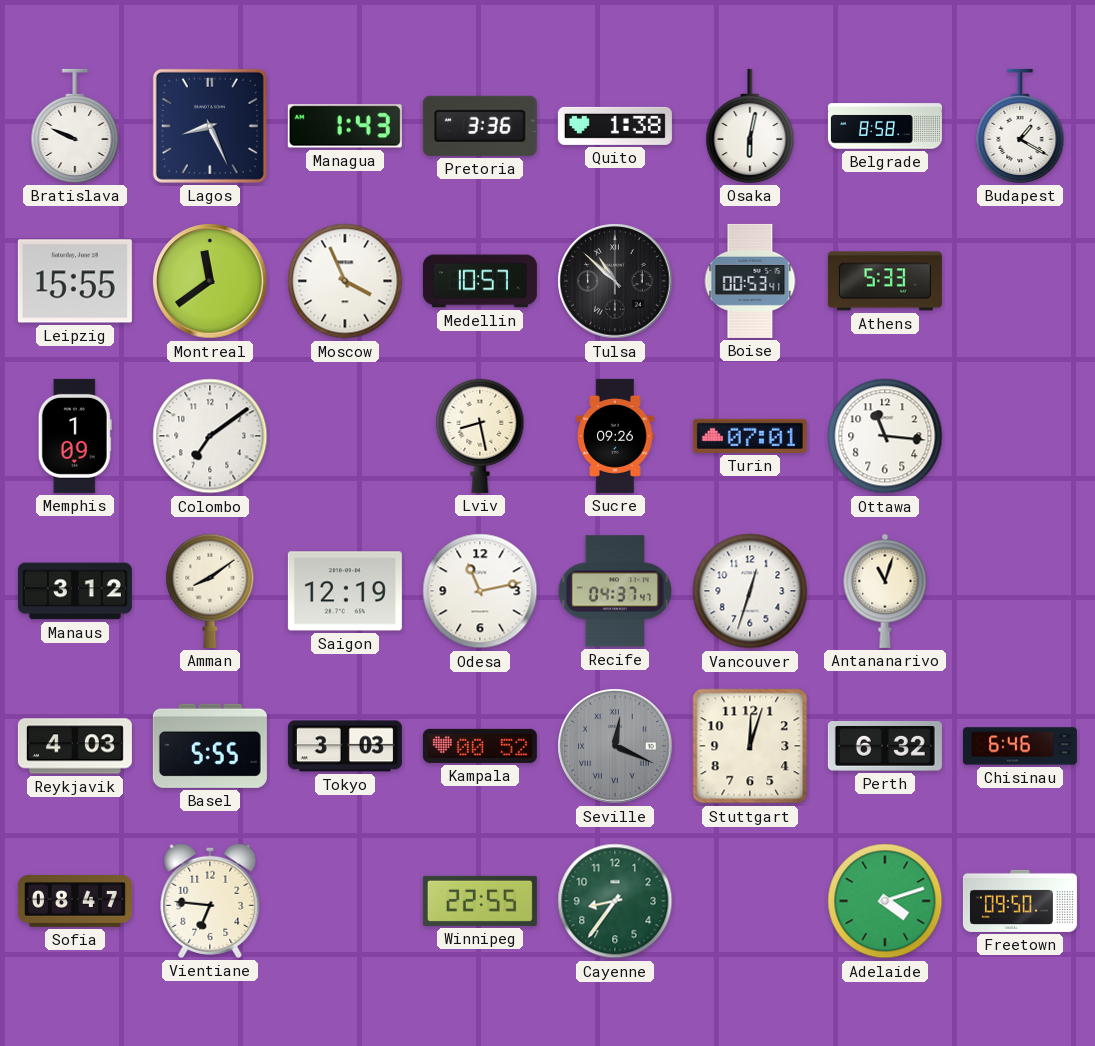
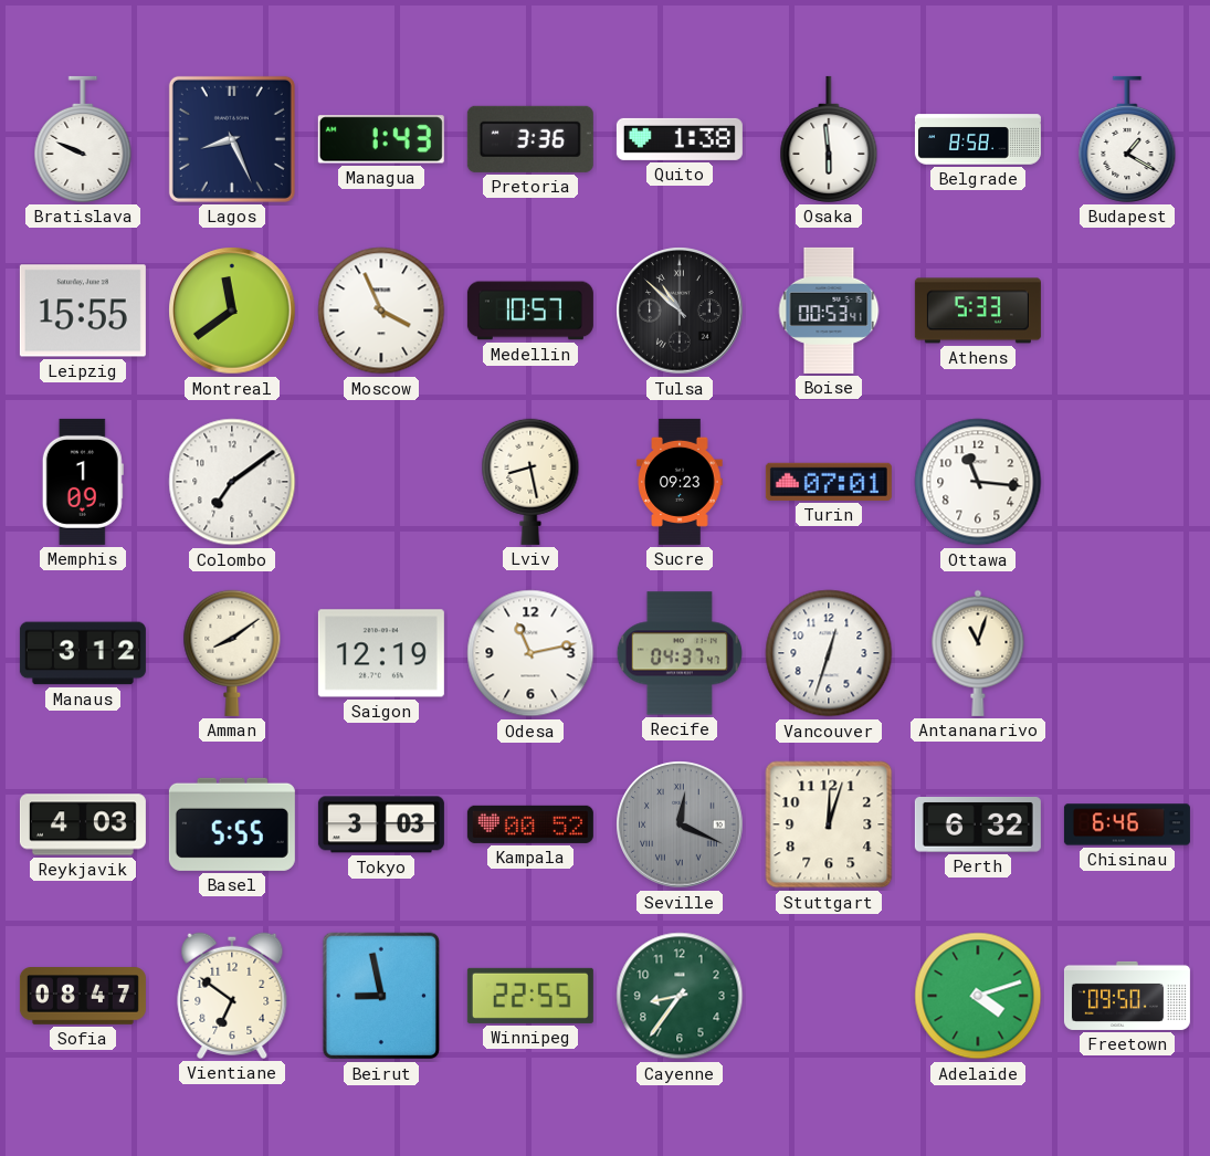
Osaka: 6:02 -> 5:59 (829, 139)
Sucre: 09:26 -> 09:23 (680, 482)
Vientiane: 6:46 -> 6:51 (232, 996)
Beirut: none -> 8:58 (381, 996)
